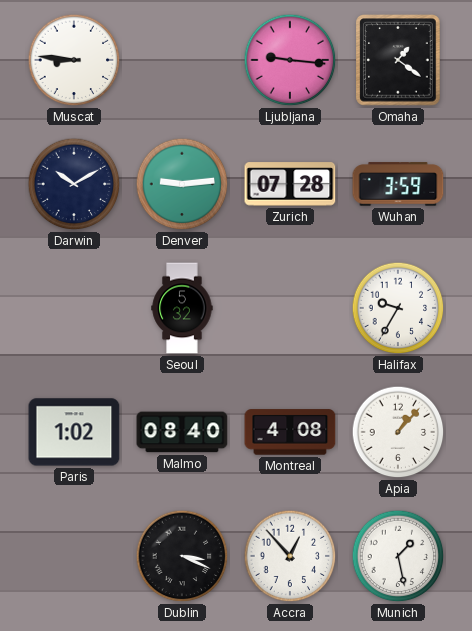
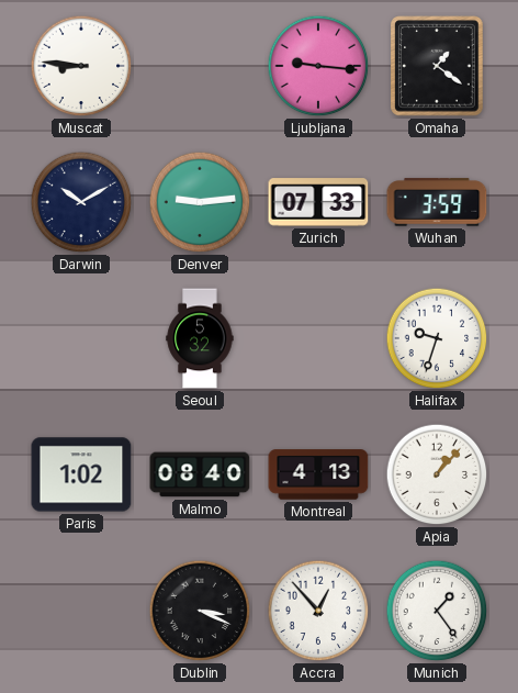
Zurich: 07:28 -> 07:33 (318, 202)
Halifax: 9:35 -> 9:33 (437, 338)
Montreal: 4:08 -> 4:13 (318, 474)
Munich: 1:28 -> 1:24 (437, 611)
